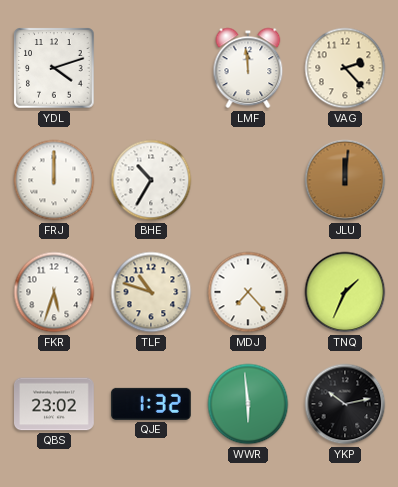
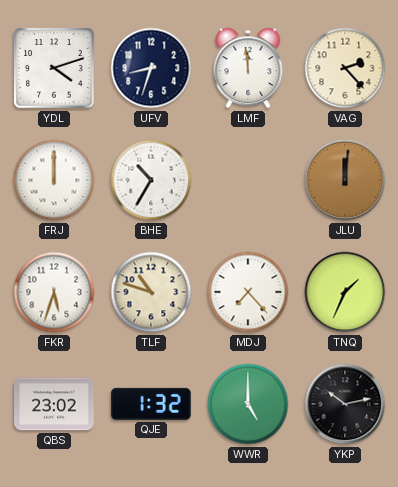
UFV: none -> 8:33 (151, 68)
WWR: 5:59 -> 5:00 (248, 404)
